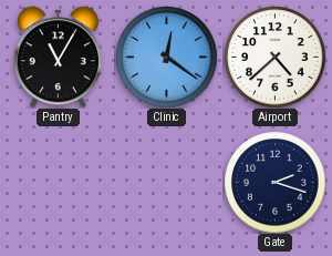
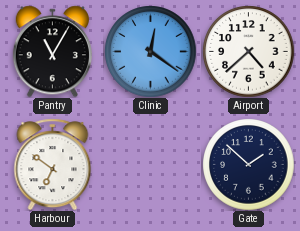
Harbour: none -> 6:51 (53, 164)
Gate: 2:18 -> 1:52 (248, 164)
